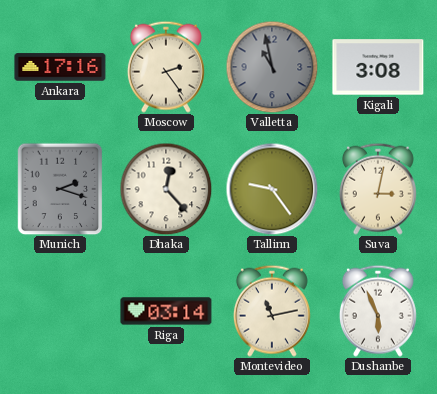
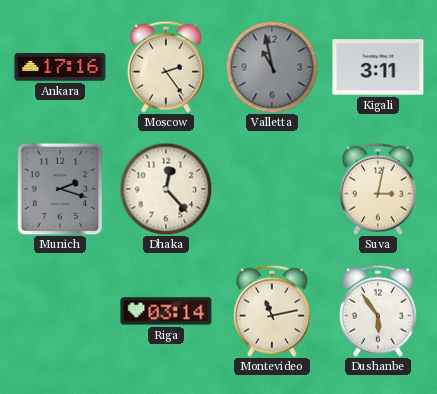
Kigali: 3:08 -> 3:11 (378, 67)
Tallinn: 9:24 -> none (272, 189)
Dushanbe: 5:56 -> 5:54 (378, 311)
